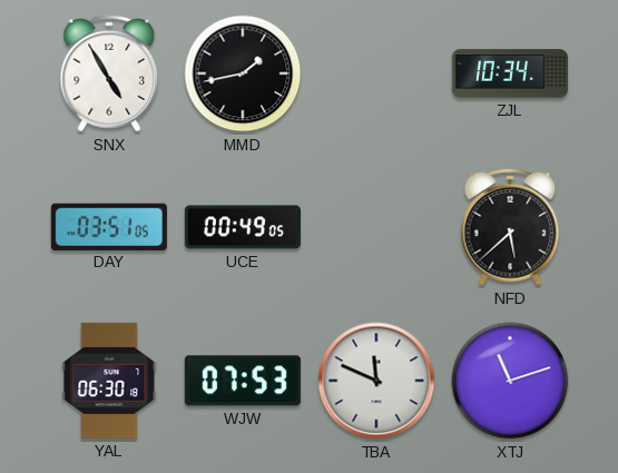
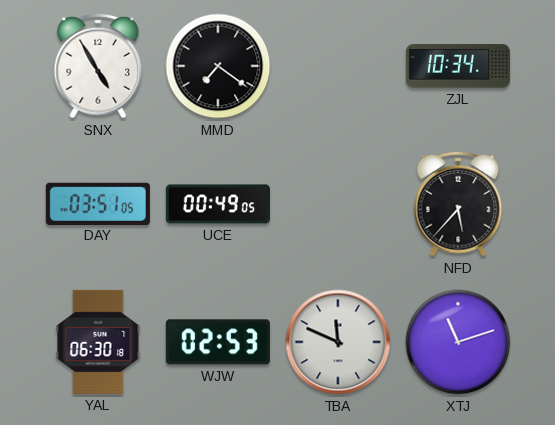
MMD: 1:43 -> 7:21 (218, 66)
NFD: 5:38 -> 5:37 (458, 204)
WJW: 07:53 -> 02:53 (218, 342)
